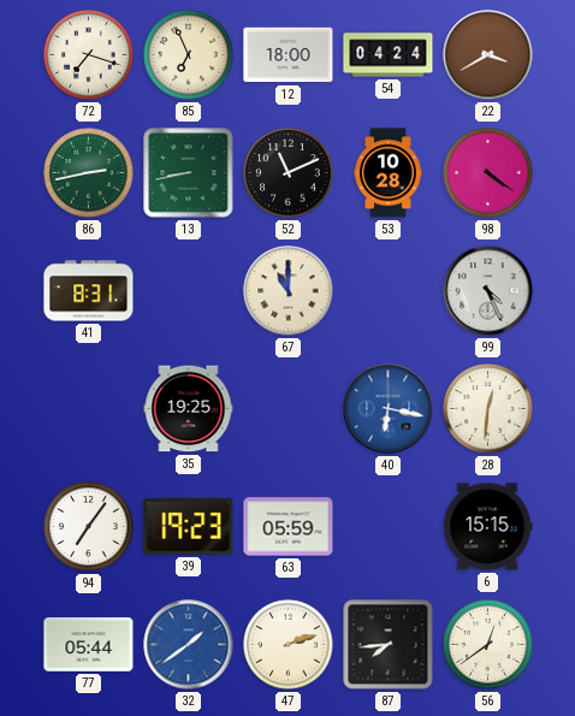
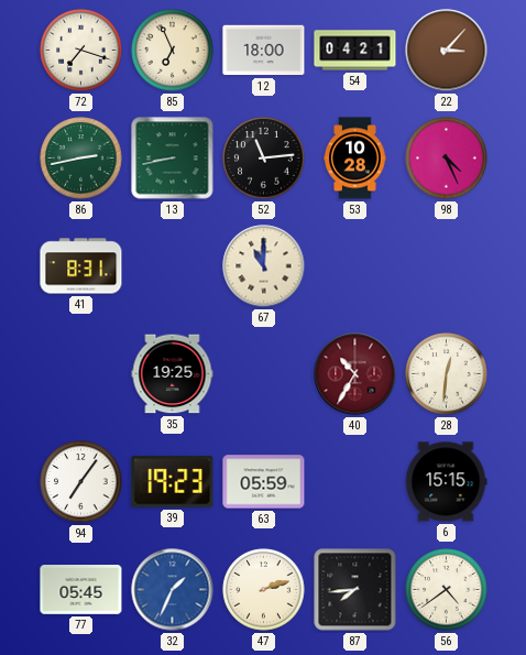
54: 04:24 -> 04:21 (355, 51)
22: 3:40 -> 3:07 (447, 51)
52: 11:11 -> 11:14 (264, 159)
98: 4:21 -> 4:26 (447, 159)
99: 4:26 -> none (488, 291)
40: 6:17 -> 10:35 (355, 374)
40 dial: blue -> burgundy (355, 374)
77: 05:44 -> 05:45 (81, 590)
32: 1:39 -> 1:34 (173, 590)
56: 12:39 -> 4:39 (447, 590)
